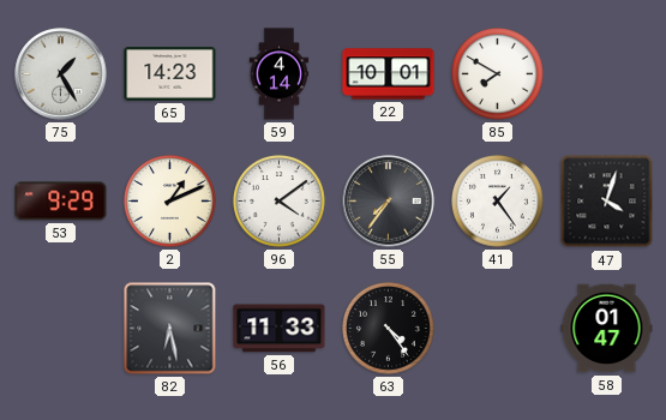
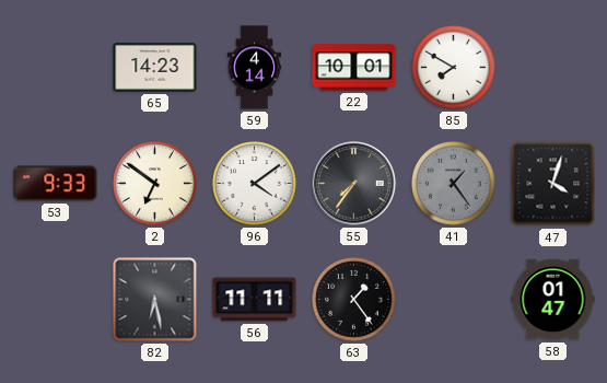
75: 1:25 -> none (61, 74)
53: 9:29 -> 9:33 (56, 184)
2: 1:11 -> 6:51 (155, 184)
41 dial: white -> grey (454, 184)
56: 11:33 -> 11:11 (255, 300)
63: 4:24 -> 1:24 (354, 300)
